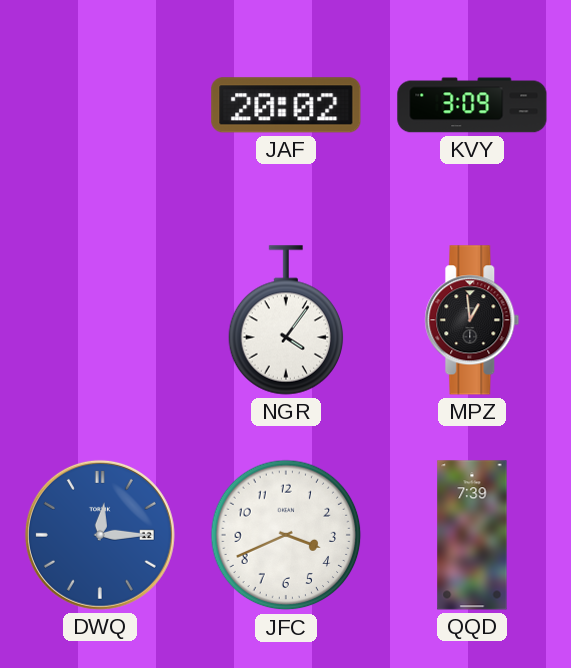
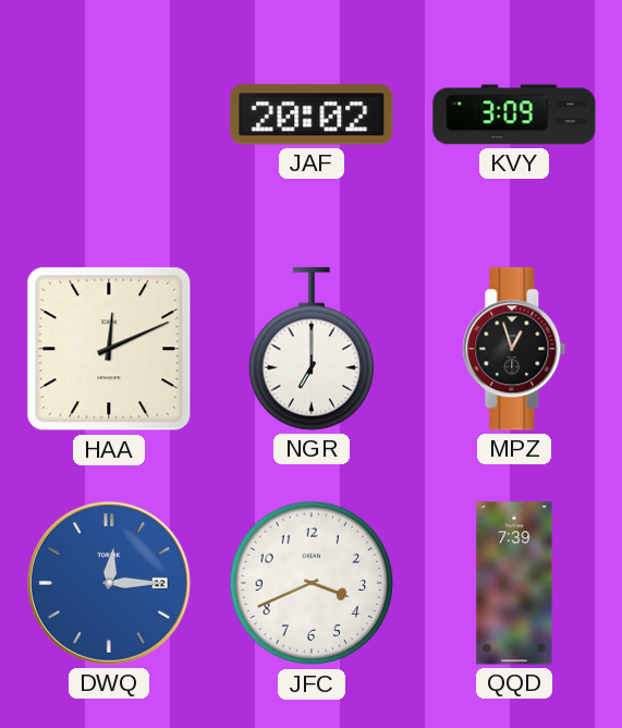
HAA: none -> 12:11 (109, 349)
NGR: 4:06 -> 7:00 (312, 349)
MPZ: 12:59 -> 12:57 (514, 349)
